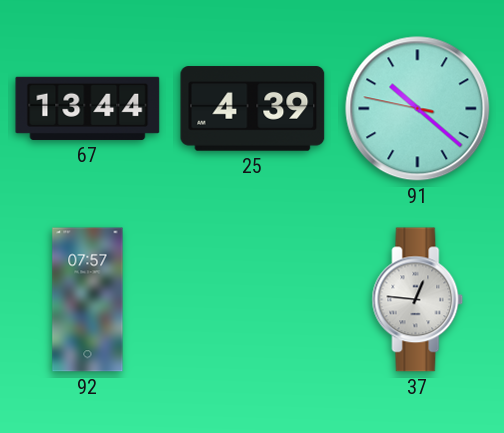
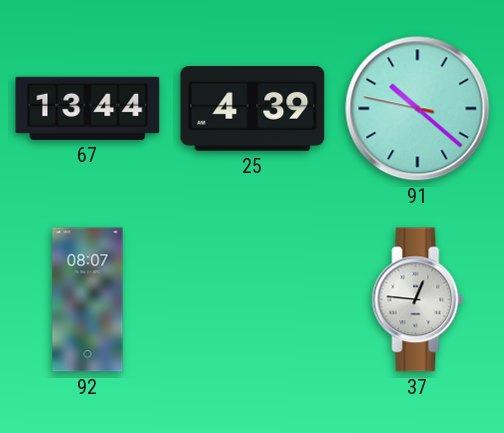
92: 07:57 -> 08:07 (88, 300)
